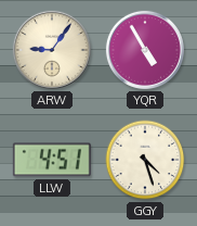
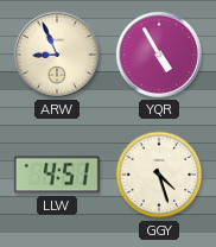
ARW: 9:06 -> 8:56 (57, 55)
